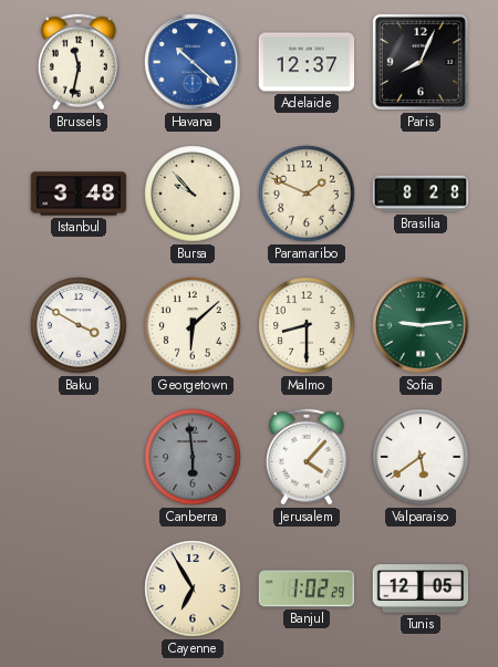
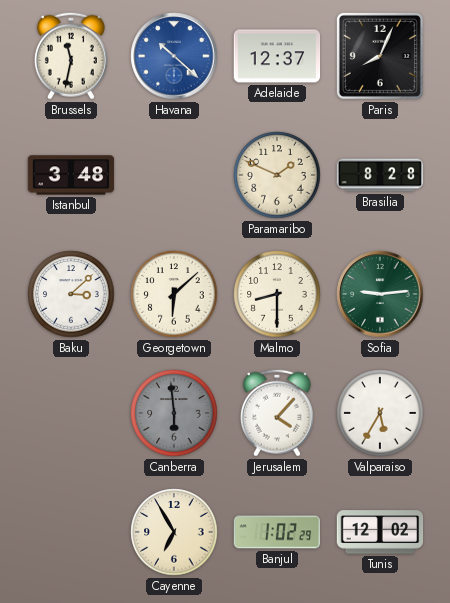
Bursa: 9:53 -> none (193, 194)
Baku: 3:50 -> 3:08 (71, 294)
Valparaiso: 5:39 -> 5:35 (380, 413)
Tunis: 12:05 -> 12:02 (380, 532)
